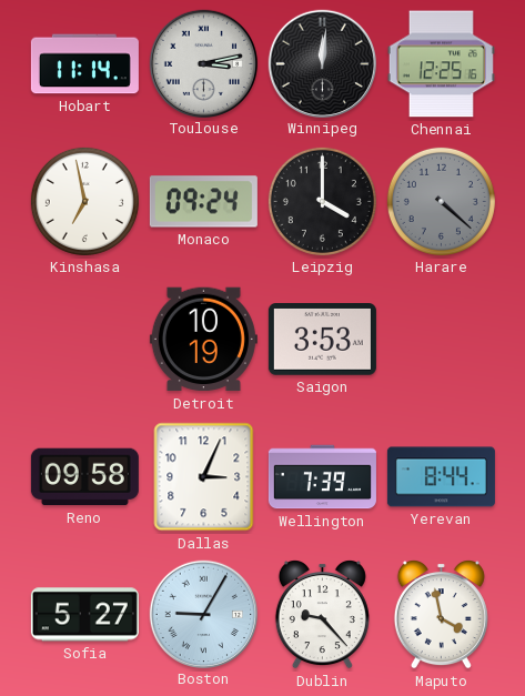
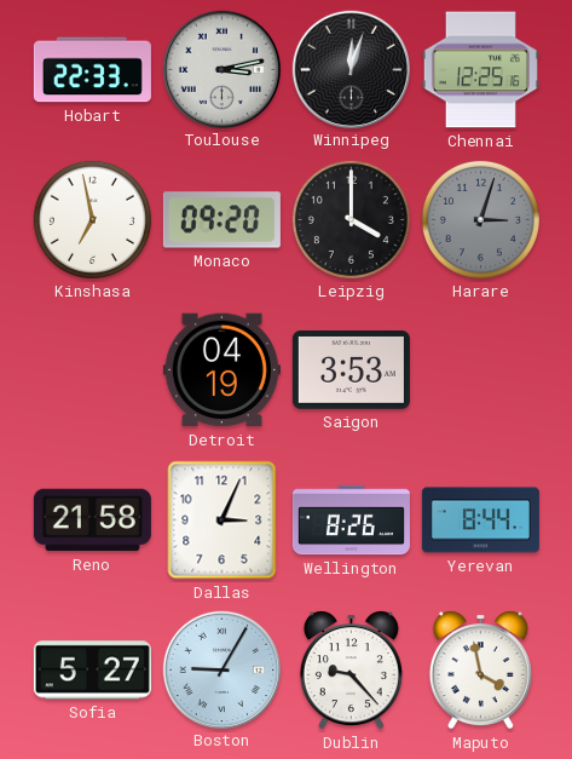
Hobart: 11:14 -> 22:33 (92, 70)
Winnipeg: 12:01 -> 12:03 (351, 69)
Monaco: 09:24 -> 09:20 (221, 220)
Harare: 4:22 -> 3:03 (480, 219)
Detroit: 10:19 -> 04:19 (221, 370)
Reno: 09:58 -> 21:58 (92, 521)
Wellington: 7:39 -> 8:26 (351, 521)
